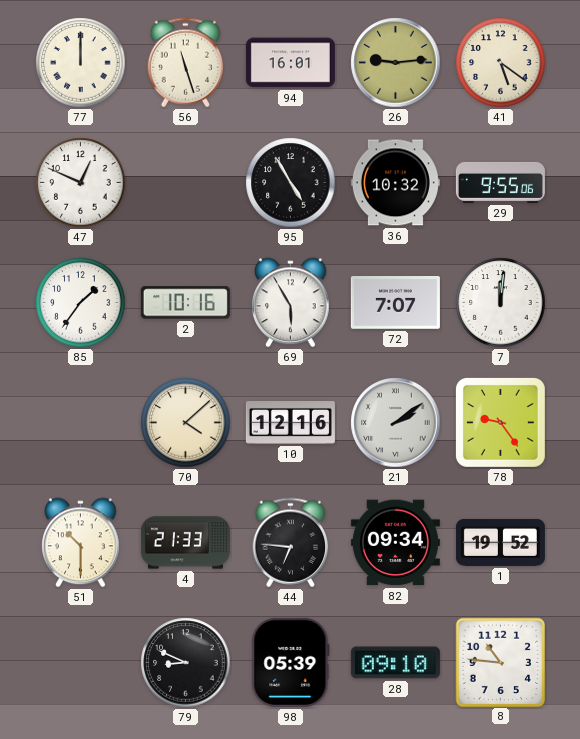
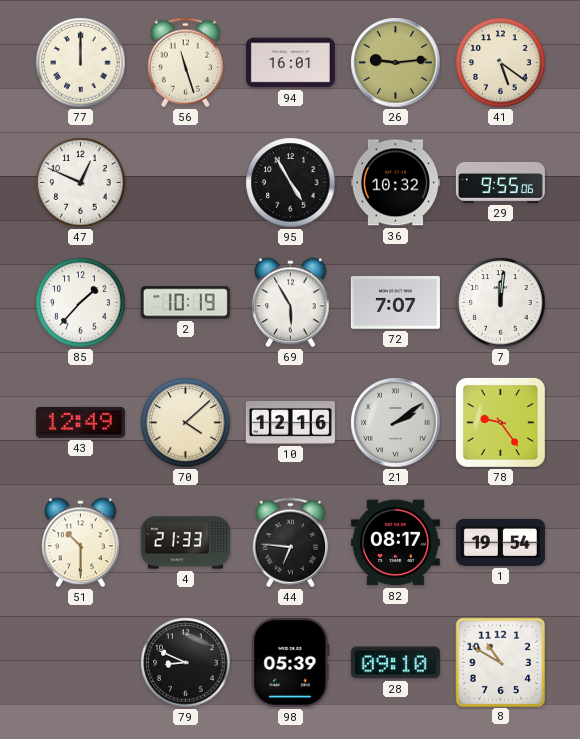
85: 1:36 -> 1:37 (81, 303)
2: 10:16 -> 10:19 (185, 303)
43: none -> 12:49 (80, 422)
82: 09:34 -> 08:17 (395, 543)
1: 19:52 -> 19:54 (500, 542)
8: 10:46 -> 10:50 (500, 662)
